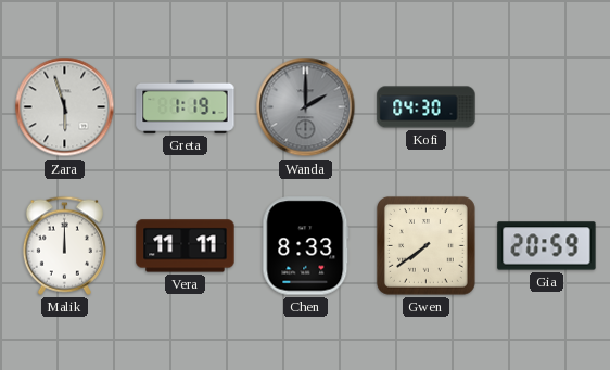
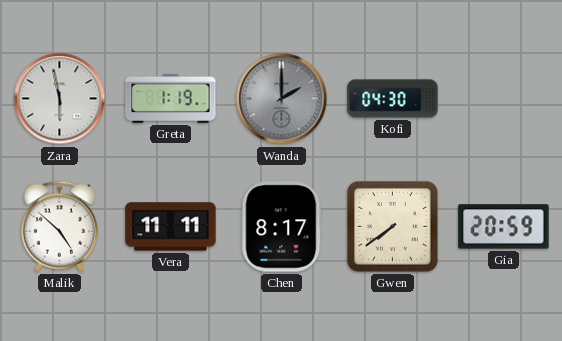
Zara: 5:57 -> 5:58 (60, 99)
Malik: 12:00 -> 4:52 (59, 226)
Chen: 8:33 -> 8:17 (282, 227)
